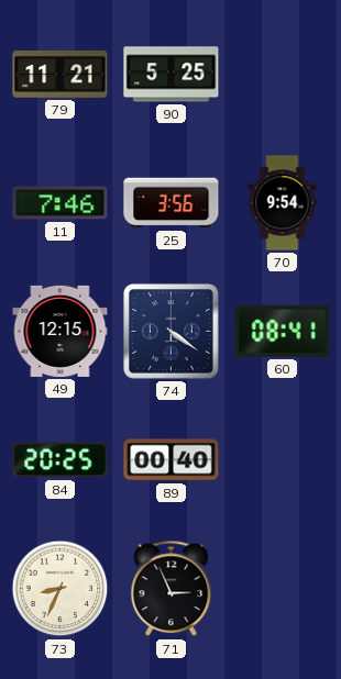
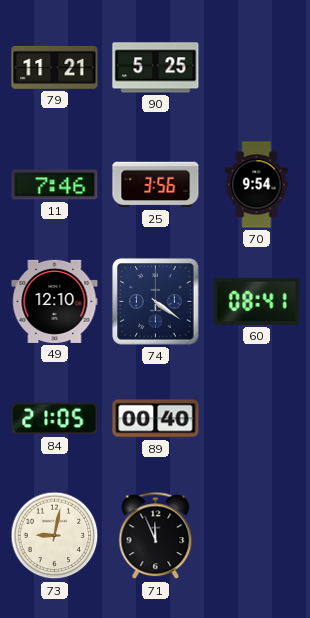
49: 12:15 -> 12:10 (55, 301)
84: 20:25 -> 21:05 (55, 419)
73: 8:34 -> 9:02 (55, 536)
71: 2:56 -> 11:56 (156, 536)
